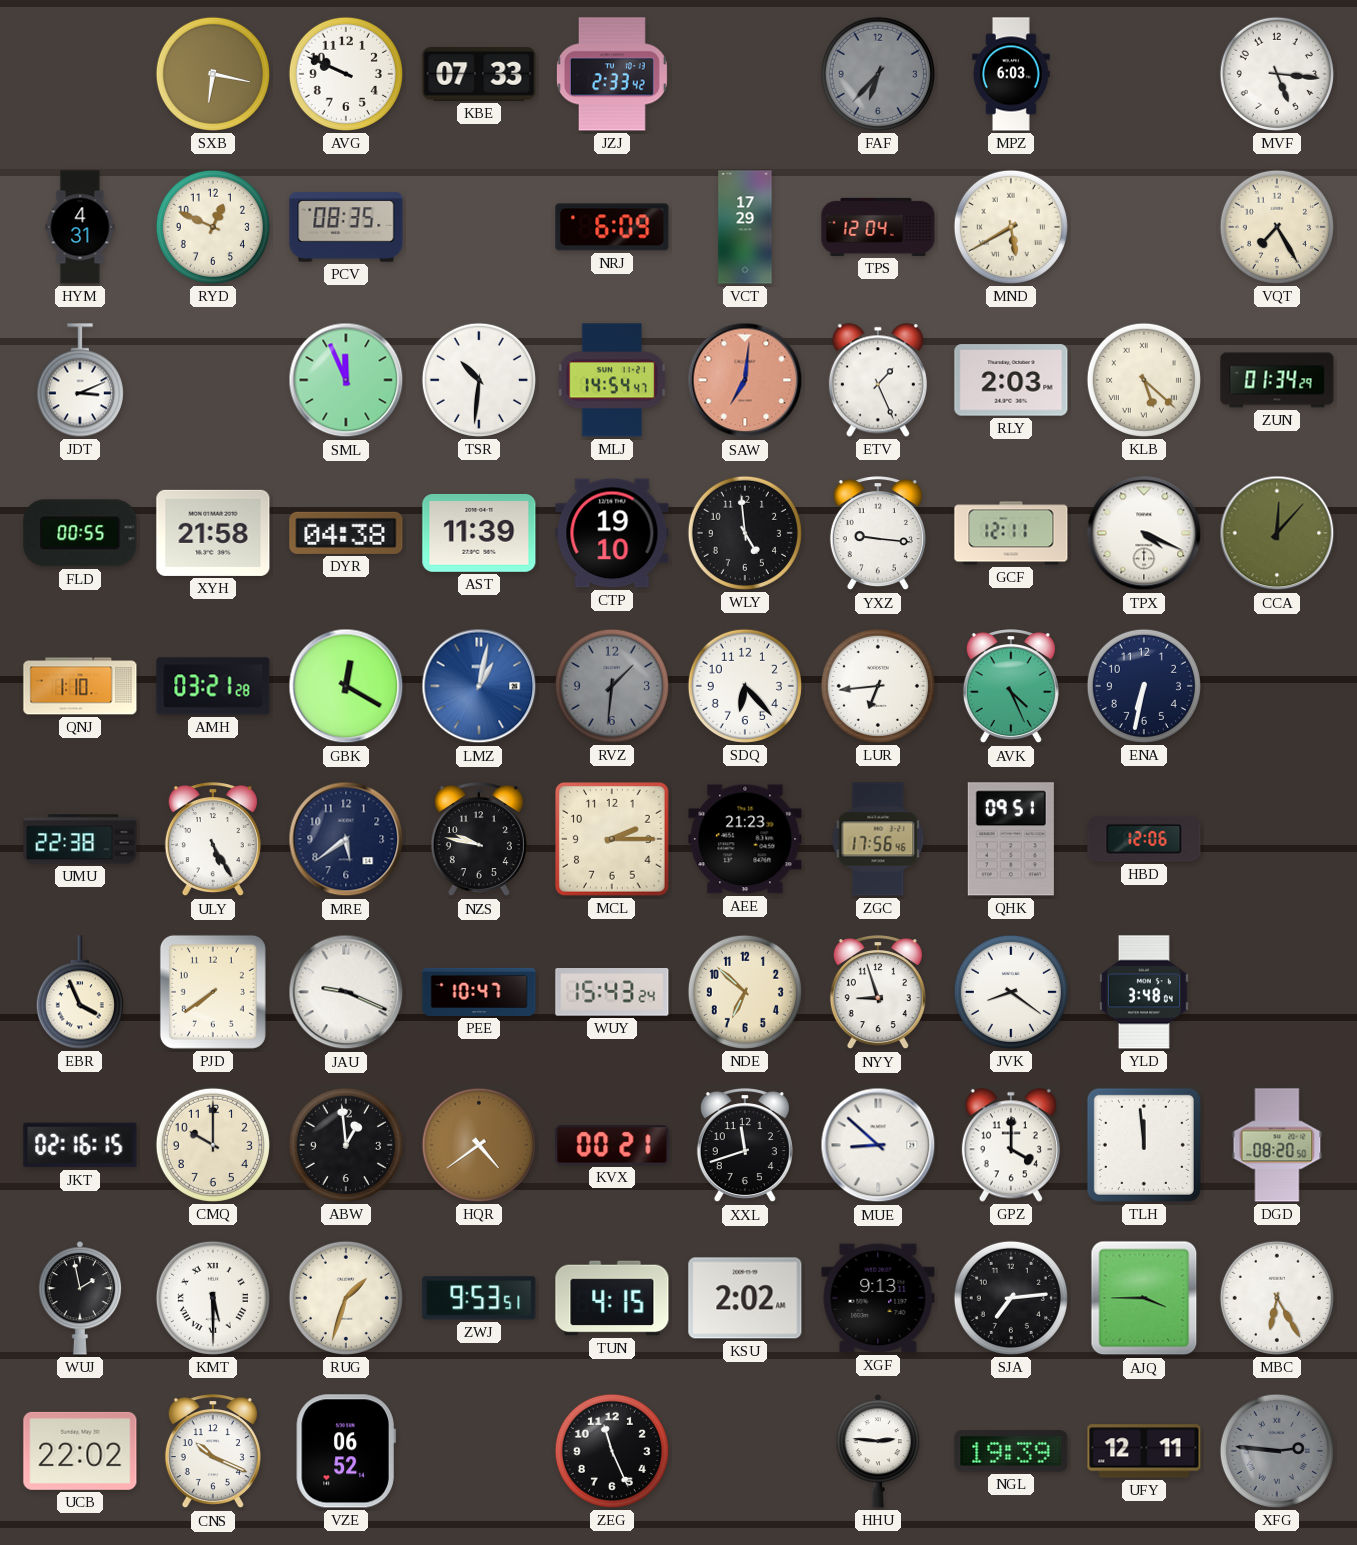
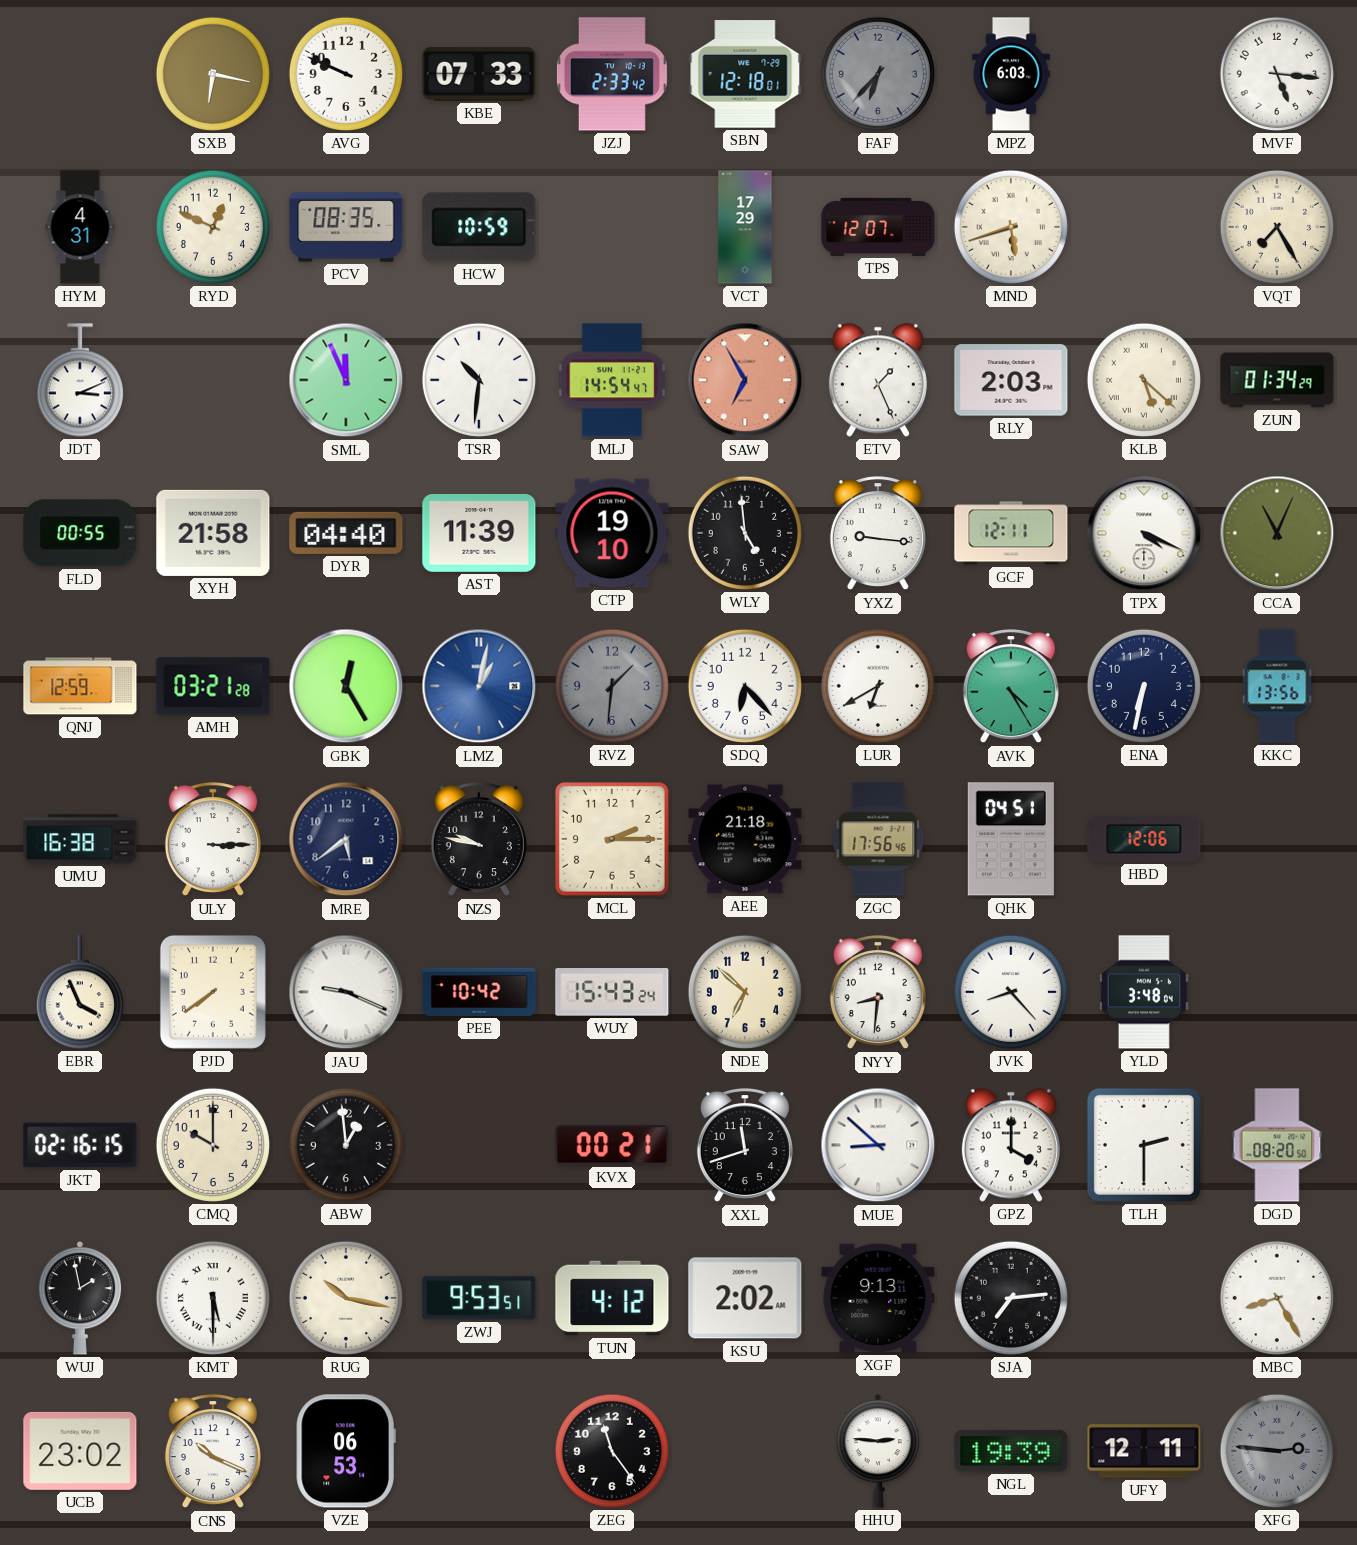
SBN: none -> 12:18 (745, 74)
HCW: none -> 10:59 (479, 227)
NRJ: 6:09 -> none (612, 227)
TPS: 12:04 -> 12:07 (878, 227)
MND: 5:40 -> 5:42 (1011, 227)
SAW: 7:01 -> 6:55 (745, 380)
DYR: 04:38 -> 04:40 (346, 533)
CCA: 12:07 -> 11:04 (1277, 533)
QNJ: 1:10 -> 12:59 (80, 686)
GBK: 12:20 -> 12:25 (346, 686)
LUR: 6:44 -> 6:40 (878, 686)
AVK: 4:26 -> 4:25 (1011, 687)
KKC: none -> 13:56 (1277, 686)
UMU: 22:38 -> 16:38 (80, 839)
ULY: 5:25 -> 3:15 (213, 840)
AEE: 21:23 -> 21:18 (745, 839)
QHK: 09:51 -> 04:51 (1011, 839)
PEE: 10:47 -> 10:42 (479, 992)
NYY: 8:57 -> 8:31 (878, 993)
JVK: 8:21 -> 8:23 (1011, 992)
HQR: 4:39 -> none (479, 1145)
TLH: 11:59 -> 2:30 (1144, 1145)
RUG: 1:33 -> 10:17 (346, 1298)
TUN: 4:15 -> 4:12 (612, 1298)
AJQ: 3:45 -> none (1144, 1298)
MBC: 6:25 -> 8:25 (1277, 1298)
UCB: 22:02 -> 23:02 (80, 1451)
VZE: 06:52 -> 06:53 (346, 1451)
ZEG: 11:26 -> 11:24 (612, 1451)
